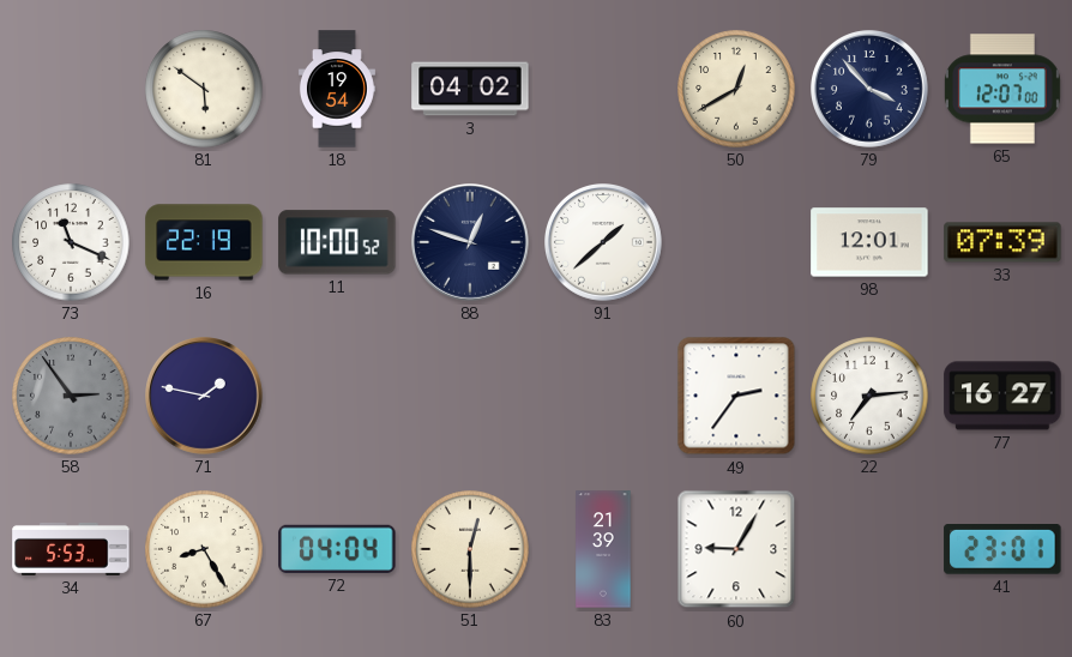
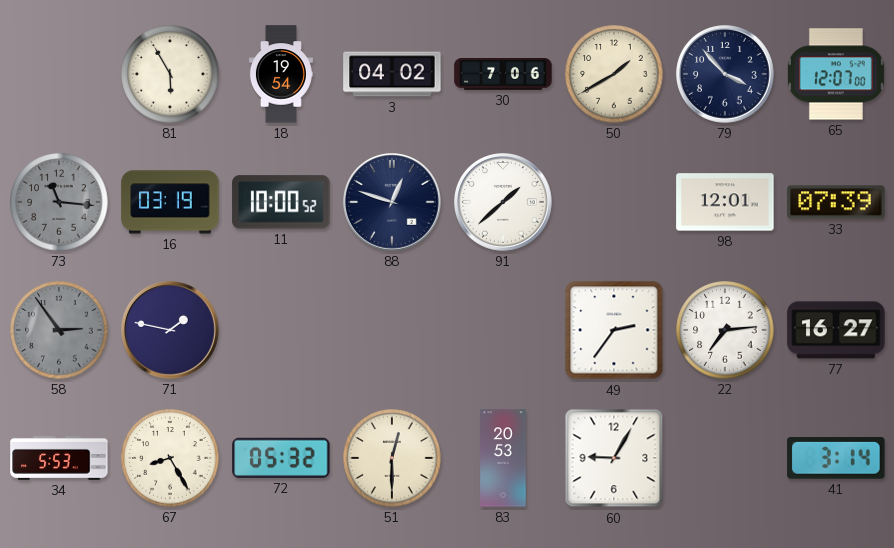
81: 5:51 -> 5:55 (170, 74)
30: none -> 7:06 (503, 75)
50: 12:40 -> 1:40 (614, 74)
73: 11:19 -> 11:16 (59, 202)
73 dial: white -> grey (59, 202)
16: 22:19 -> 03:19 (170, 202)
72: 04:04 -> 05:32 (281, 458)
83: 21:39 -> 20:53 (503, 458)
41: 23:01 -> 3:14 (836, 459)
